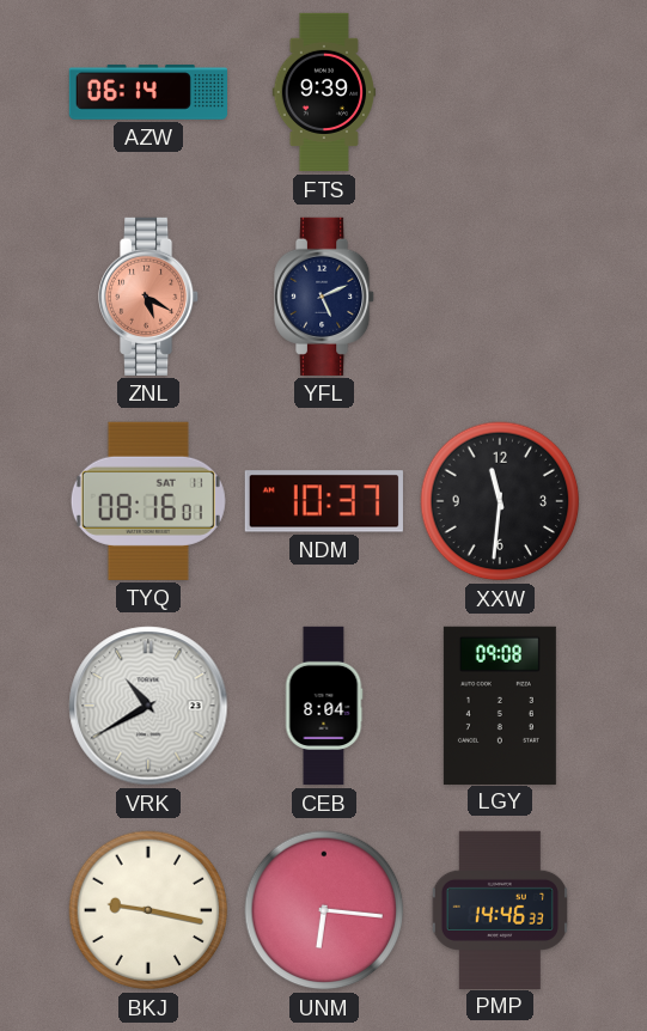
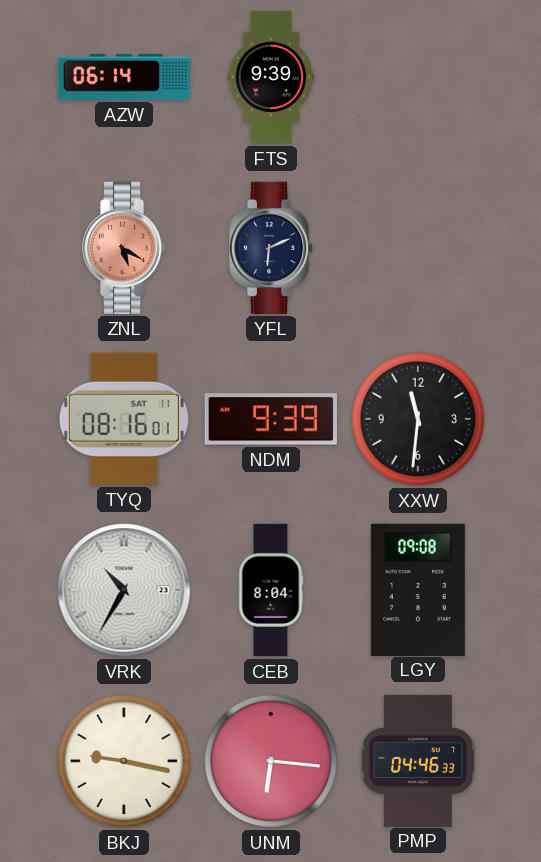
YFL: 5:11 -> 6:11 (272, 248)
NDM: 10:37 -> 9:39 (271, 419)
VRK: 10:40 -> 10:35 (124, 590)
PMP: 14:46 -> 04:46 (418, 760)
